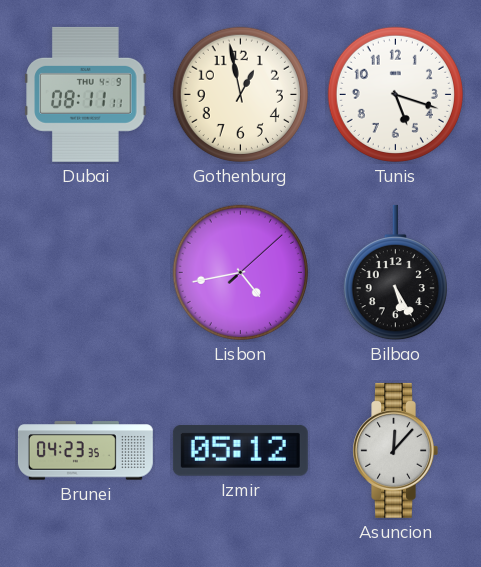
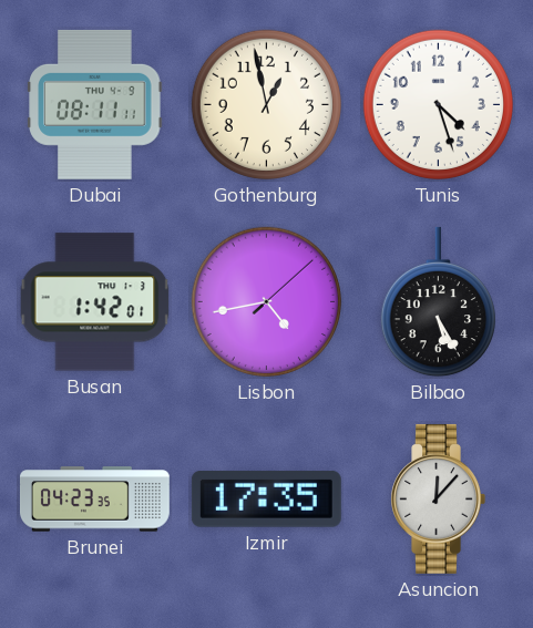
Tunis: 5:18 -> 4:27 (438, 104)
Busan: none -> 1:42 (95, 302)
Izmir: 05:12 -> 17:35 (266, 500)
